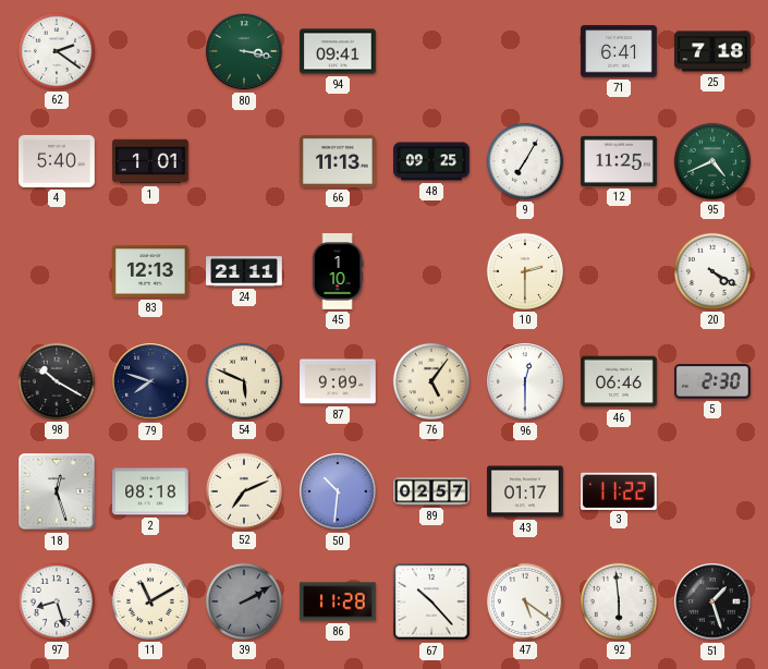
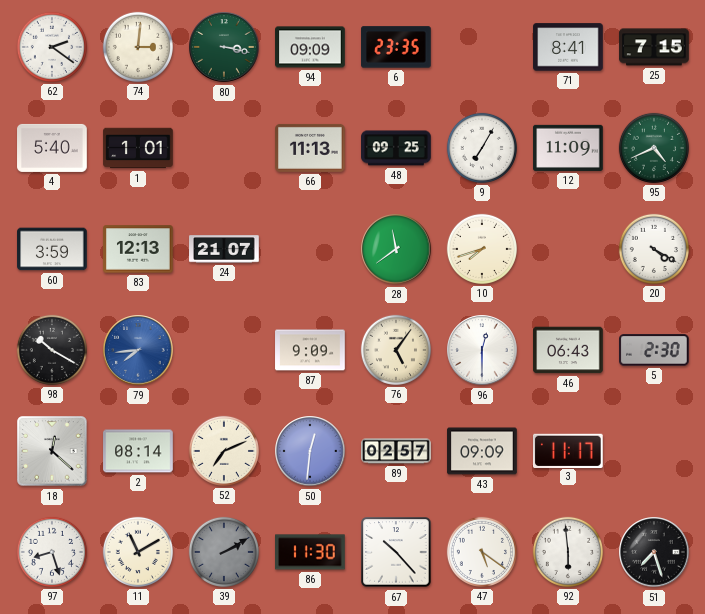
74: none -> 3:01 (138, 47)
94: 09:41 -> 09:09 (310, 47)
6: none -> 23:35 (396, 47)
71: 6:41 -> 8:41 (568, 47)
25: 7:18 -> 7:15 (654, 47)
12: 11:25 -> 11:09 (568, 148)
60: none -> 3:59 (52, 249)
24: 21:11 -> 21:07 (224, 249)
45: 1:10 -> none (338, 271)
28: none -> 11:39 (396, 249)
10: 2:30 -> 7:42 (482, 249)
79: 7:48 -> 7:44 (138, 350)
79 dial: navy -> blue (138, 350)
54: 5:49 -> none (244, 381)
46: 06:46 -> 06:43 (568, 350)
18: 12:27 -> 12:22 (52, 451)
2: 08:18 -> 08:14 (138, 451)
50: 10:31 -> 12:31 (310, 451)
43: 01:17 -> 09:09 (482, 451)
3: 11:22 -> 11:17 (569, 450)
86: 11:28 -> 11:30 (311, 552)
51: 1:27 -> 7:27 (654, 552)
